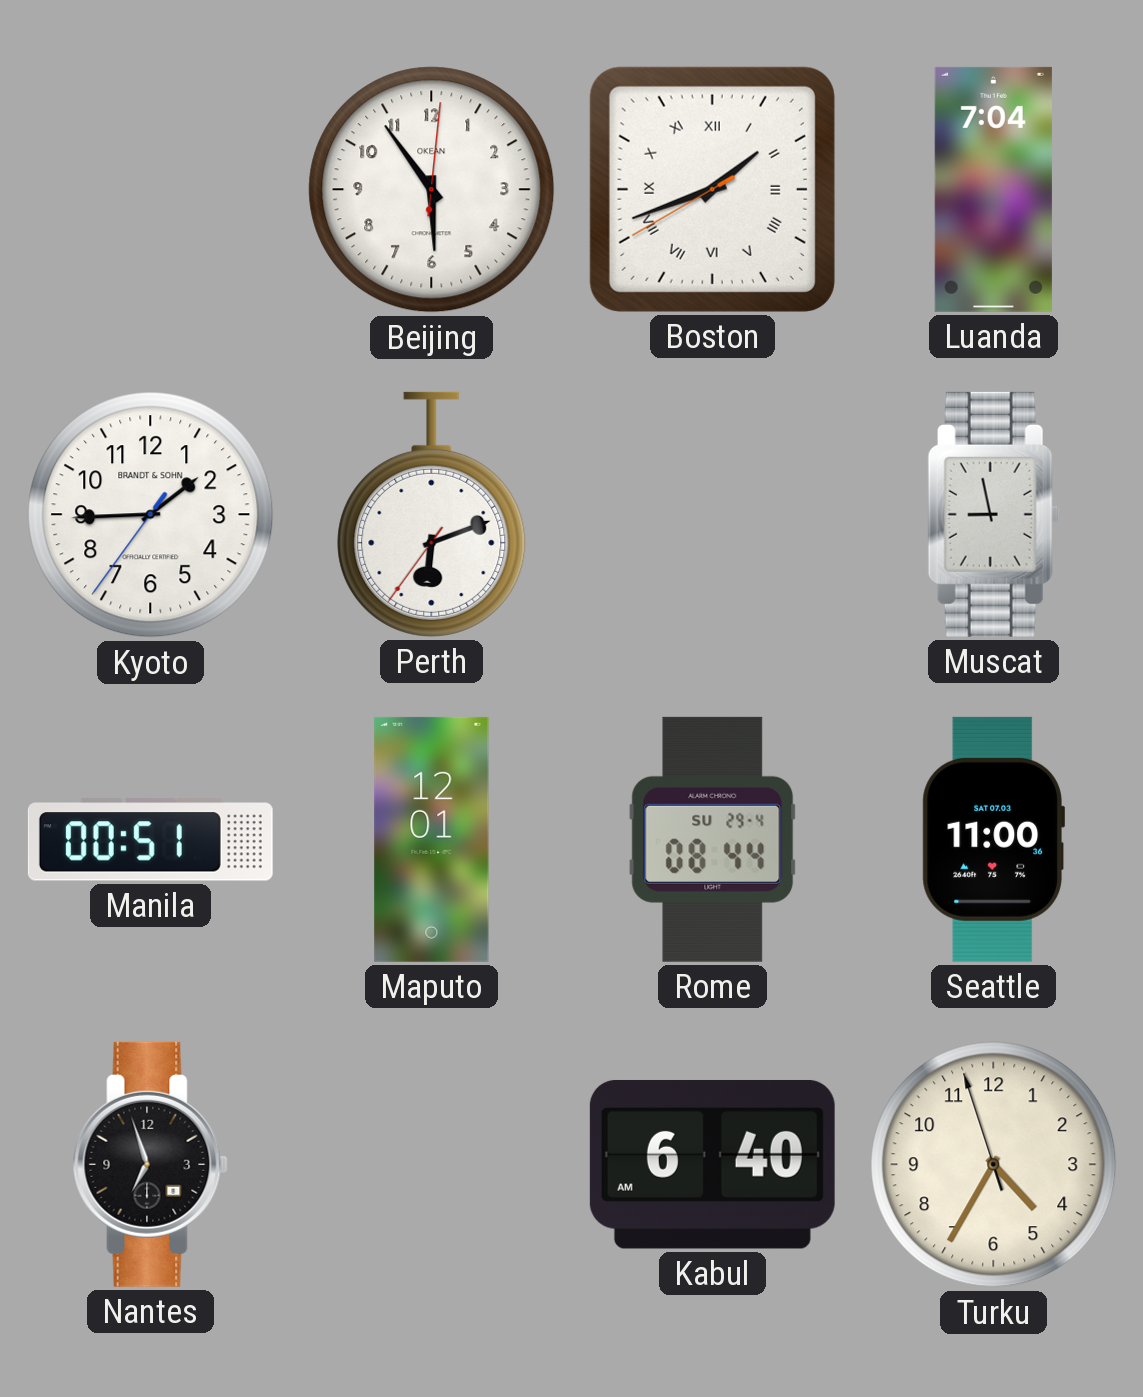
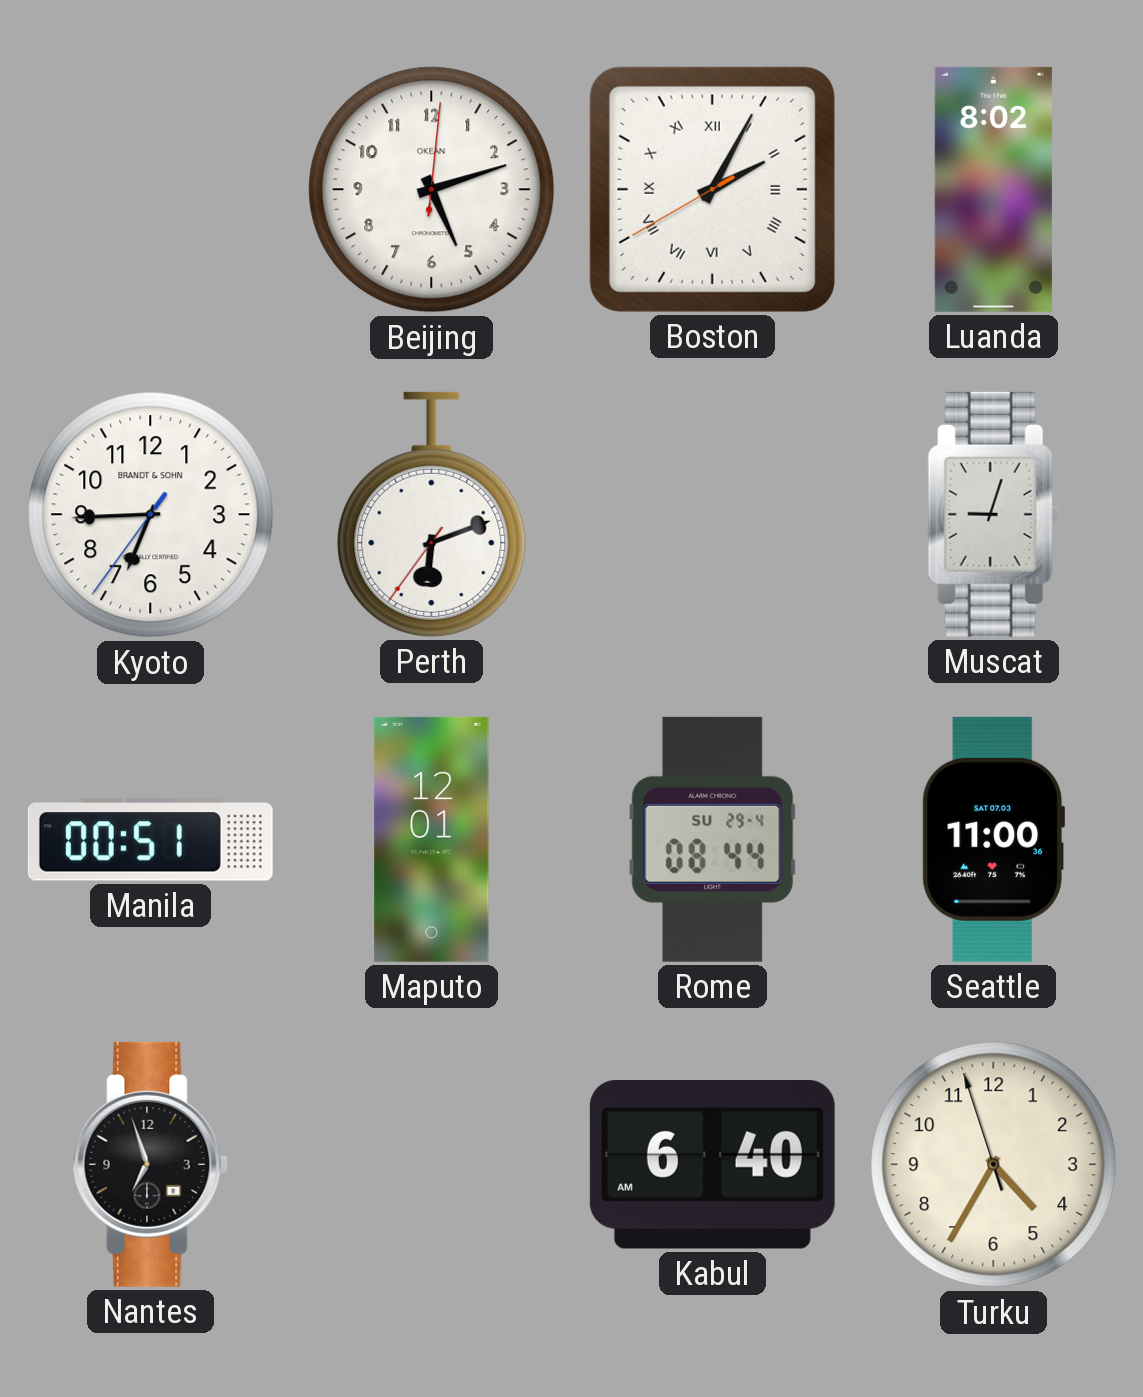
Beijing: 5:54 -> 5:12 (432, 190)
Boston: 1:41 -> 2:04 (712, 189)
Luanda: 7:04 -> 8:02 (993, 189)
Kyoto: 1:44 -> 6:44 (151, 515)
Muscat: 8:58 -> 9:03 (993, 514)
